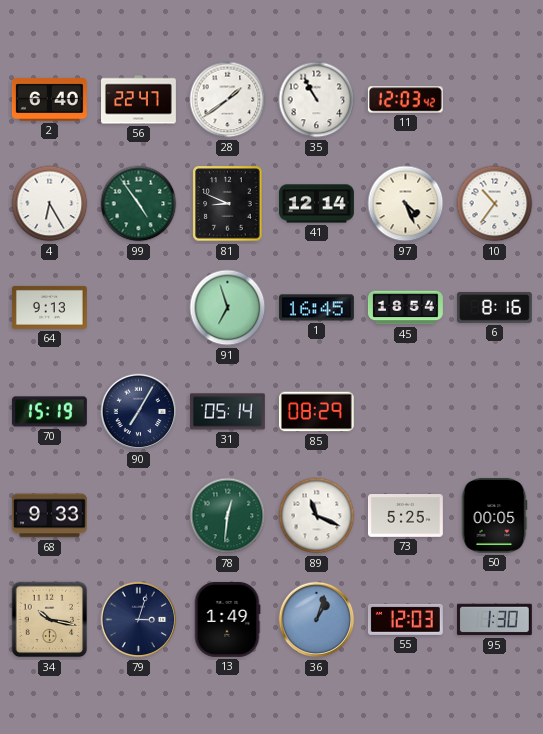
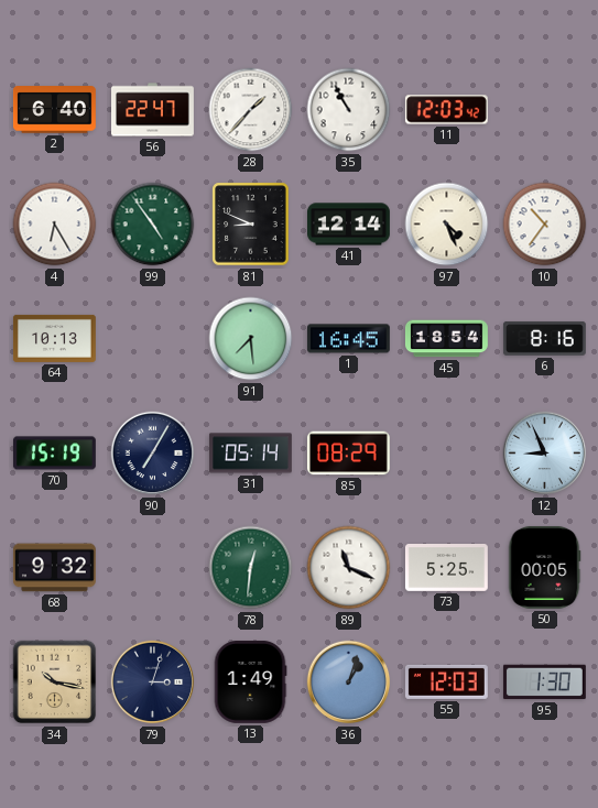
28: 1:39 -> 1:37 (251, 110)
64: 9:13 -> 10:13 (54, 338)
91: 6:57 -> 7:29 (251, 339)
12: none -> 8:56 (545, 454)
68: 9:33 -> 9:32 (54, 568)
